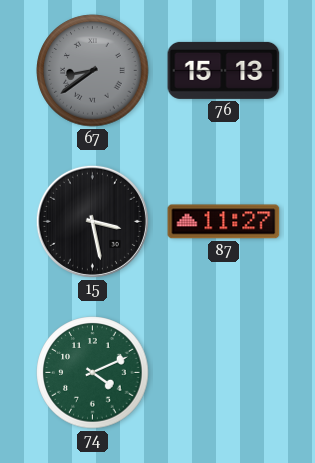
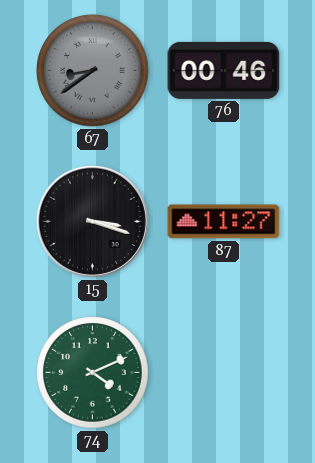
76: 15:13 -> 00:46 (224, 70)
15: 3:28 -> 3:18 (92, 221)
